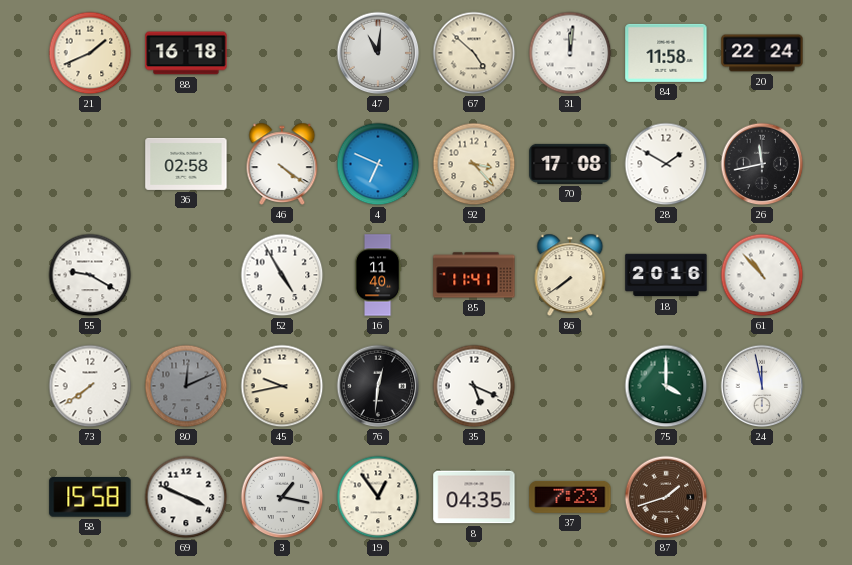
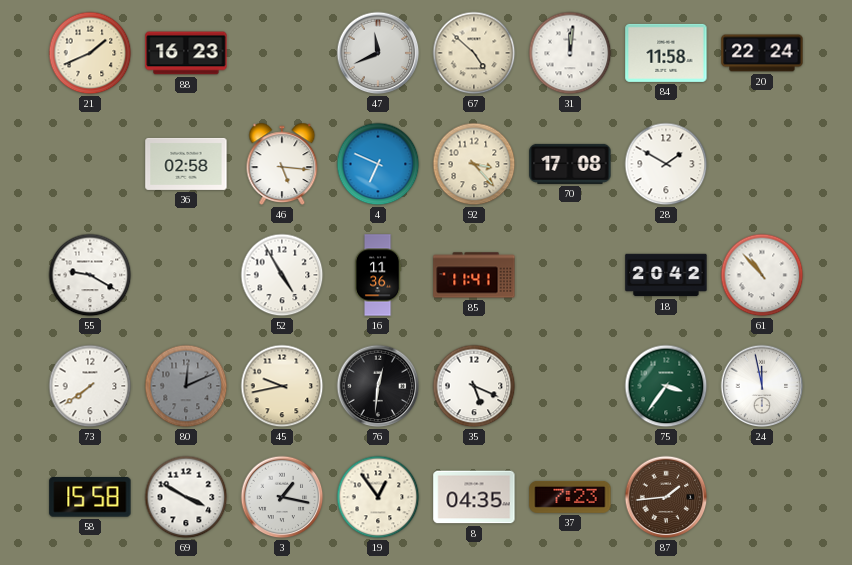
88: 16:18 -> 16:23 (186, 53)
47: 11:01 -> 11:41 (378, 53)
46: 4:21 -> 5:16 (282, 164)
26: 11:43 -> none (762, 164)
16: 11:40 -> 11:36 (378, 275)
86: 7:39 -> none (570, 275)
18: 20:16 -> 20:42 (666, 275)
75: 4:00 -> 3:36 (666, 386)
69: 3:49 -> 3:50 (186, 497)
87: 1:42 -> 1:44 (666, 497)
